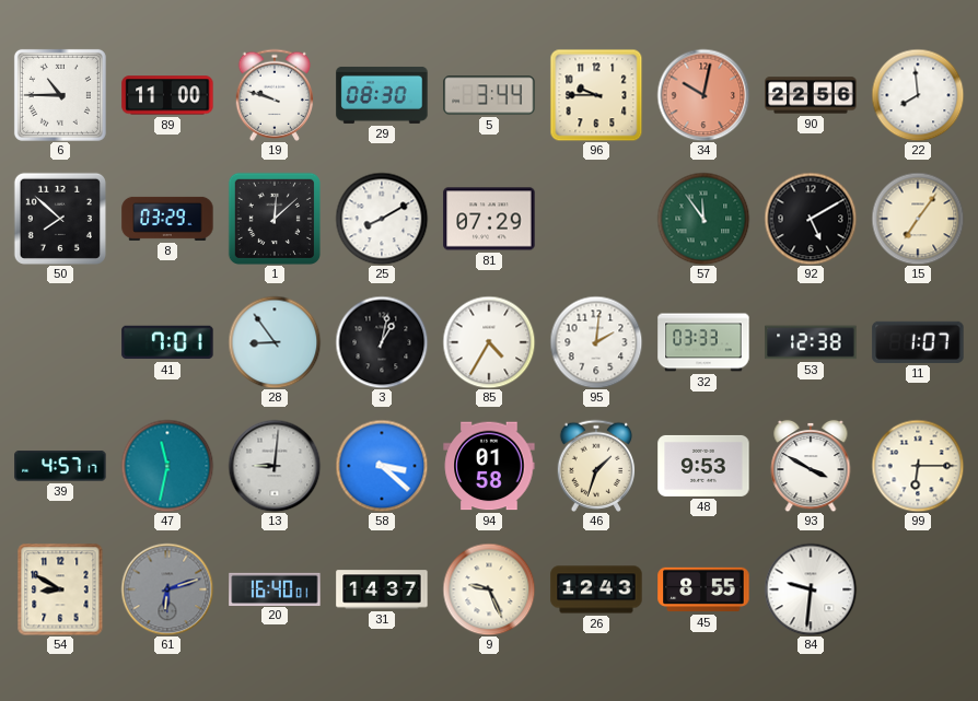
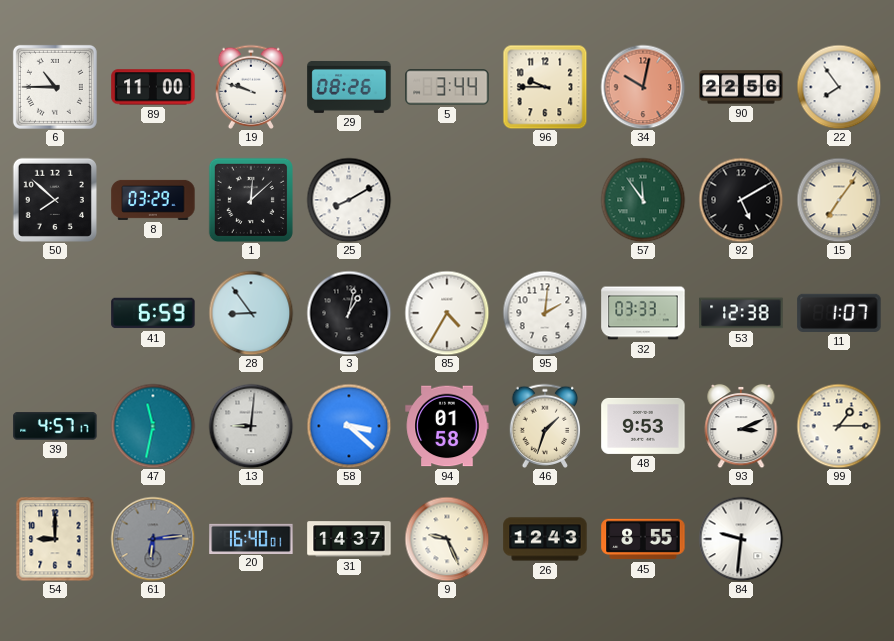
29: 08:30 -> 08:26 (349, 87)
22: 7:59 -> 7:54 (839, 87)
81: 07:29 -> none (489, 219)
41: 7:01 -> 6:59 (153, 313)
93: 3:50 -> 3:11 (741, 426)
99: 6:15 -> 1:15 (839, 426)
54: 8:50 -> 9:00 (55, 539)
61: 6:12 -> 6:14 (153, 539)
